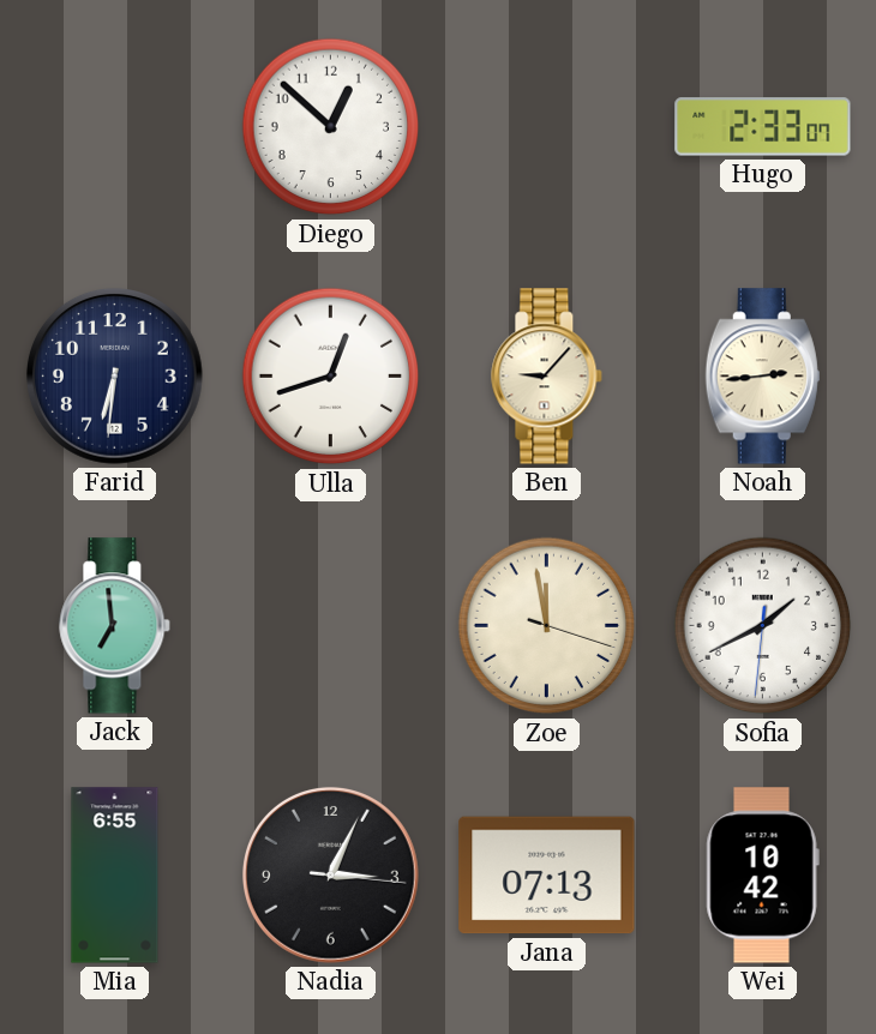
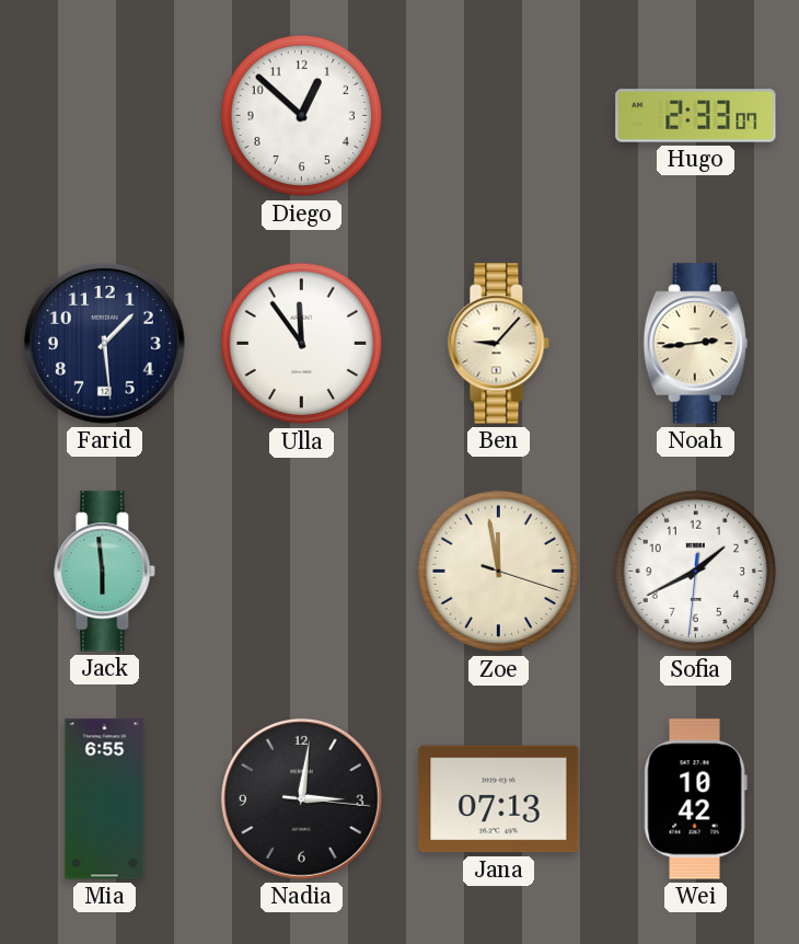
Farid: 6:31 -> 1:29 (104, 343)
Ulla: 12:42 -> 11:54 (302, 344)
Jack: 6:59 -> 5:59 (105, 572)
Nadia: 3:04 -> 3:01 (301, 798)
